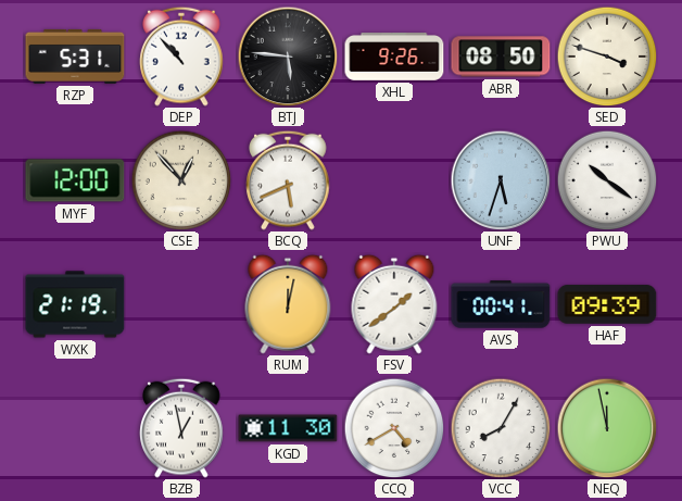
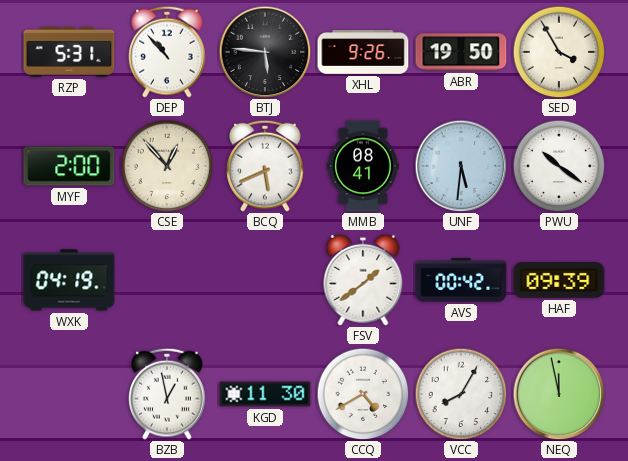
ABR: 08:50 -> 19:50 (461, 52)
SED: 3:48 -> 3:55 (559, 52)
MYF: 12:00 -> 2:00 (69, 166)
MMB: none -> 08:41 (363, 166)
UNF: 5:33 -> 5:31 (461, 166)
WXK: 21:19 -> 04:19 (69, 280)
RUM: 12:02 -> none (288, 304)
AVS: 00:41 -> 00:42 (461, 280)
